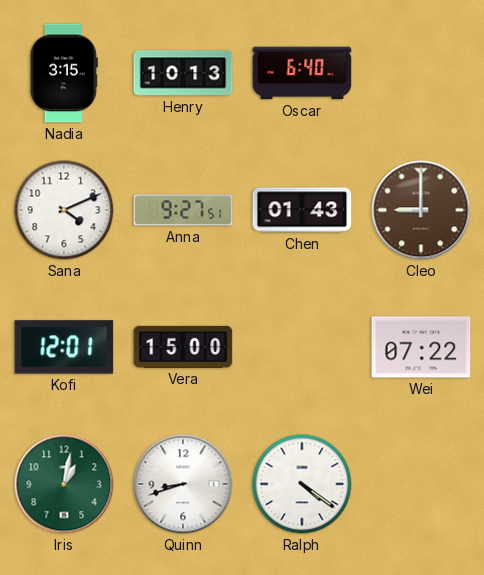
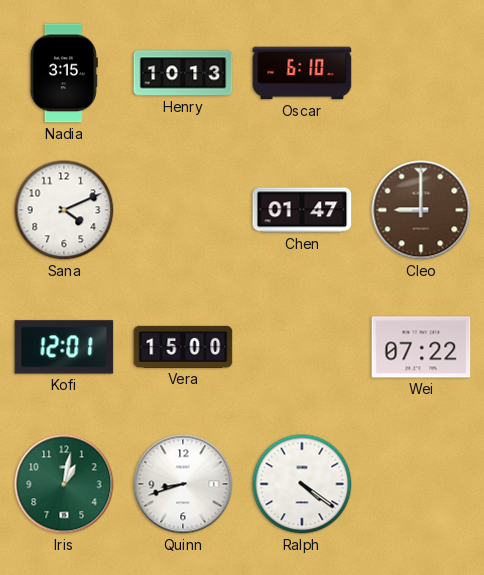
Oscar: 6:40 -> 6:10 (302, 73)
Anna: 9:27 -> none (183, 210)
Chen: 01:43 -> 01:47 (302, 210)
